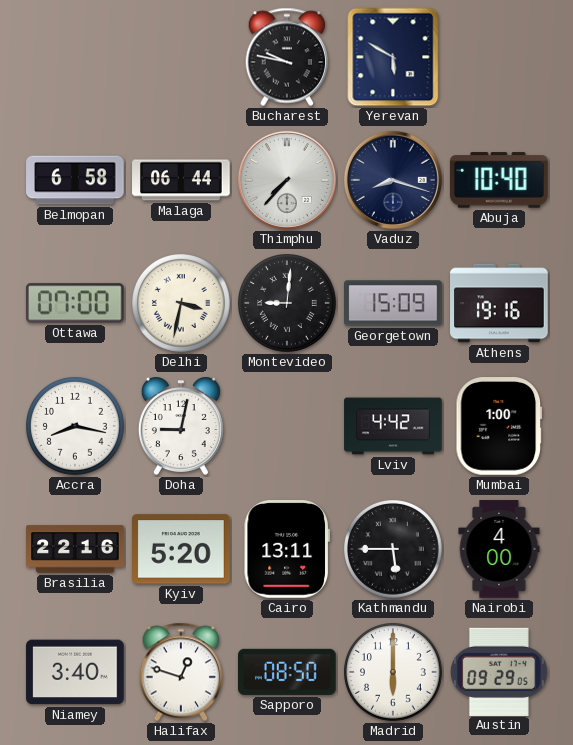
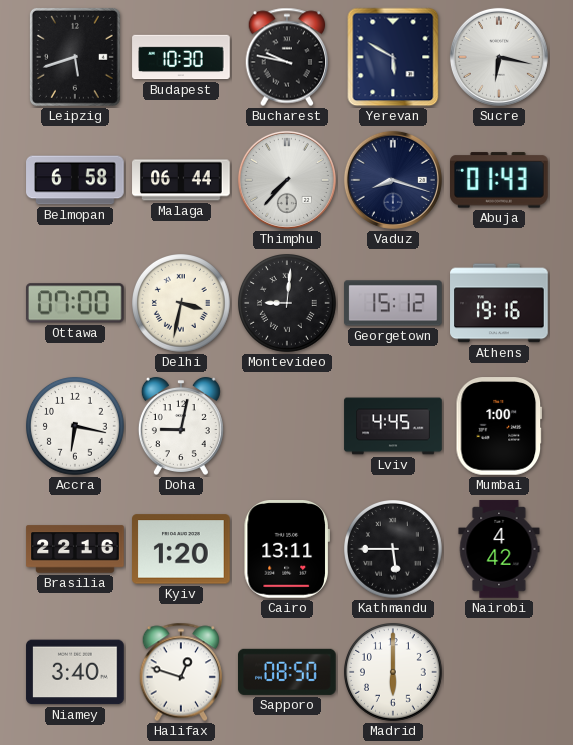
Leipzig: none -> 5:42 (75, 57)
Budapest: none -> 10:30 (181, 57)
Sucre: none -> 6:17 (499, 57)
Abuja: 10:40 -> 01:43 (500, 180)
Georgetown: 15:09 -> 15:12 (393, 303)
Accra: 8:17 -> 6:17 (76, 427)
Lviv: 4:42 -> 4:45 (393, 426)
Kyiv: 5:20 -> 1:20 (182, 549)
Nairobi: 4:00 -> 4:42 (499, 549)
Austin: 09:29 -> none (499, 671)
